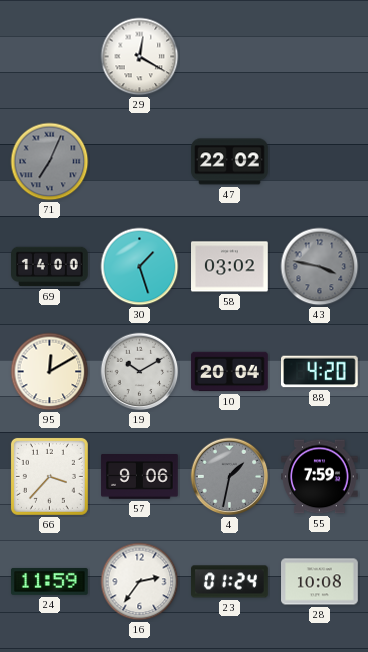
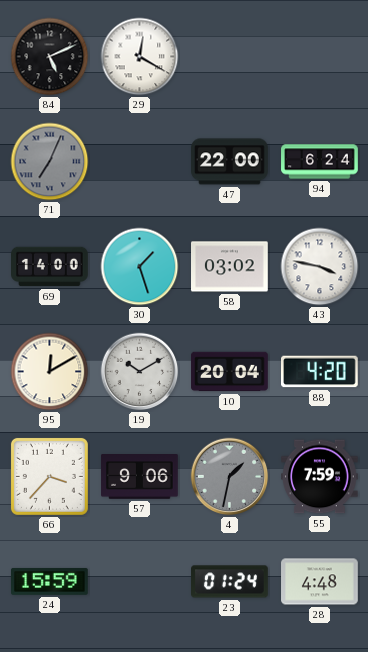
84: none -> 5:11 (50, 57)
47: 22:02 -> 22:00 (230, 162)
94: none -> 6:24 (320, 162)
43 dial: grey -> white (320, 267)
24: 11:59 -> 15:59 (50, 581)
16: 2:36 -> none (140, 582)
28: 10:08 -> 4:48 (320, 582)
